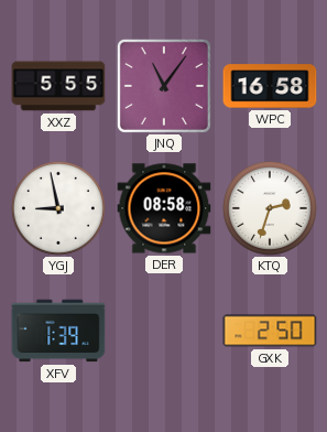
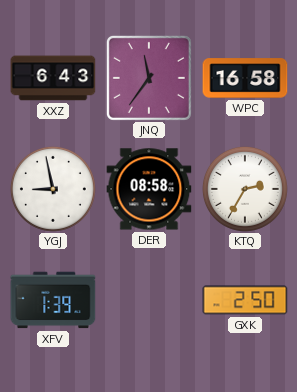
XXZ: 5:55 -> 6:43 (53, 78)
JNQ: 11:06 -> 11:36 (149, 78)
KTQ: 2:33 -> 2:35 (245, 189)
